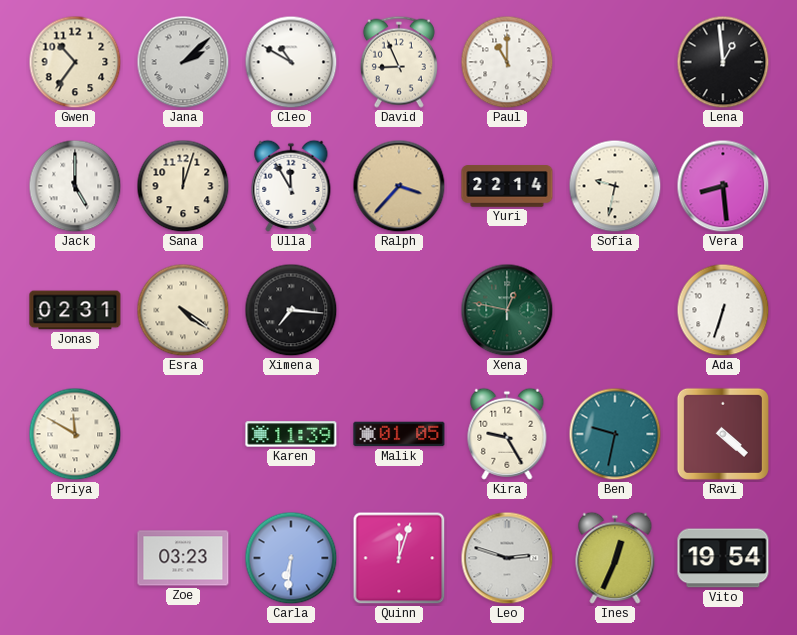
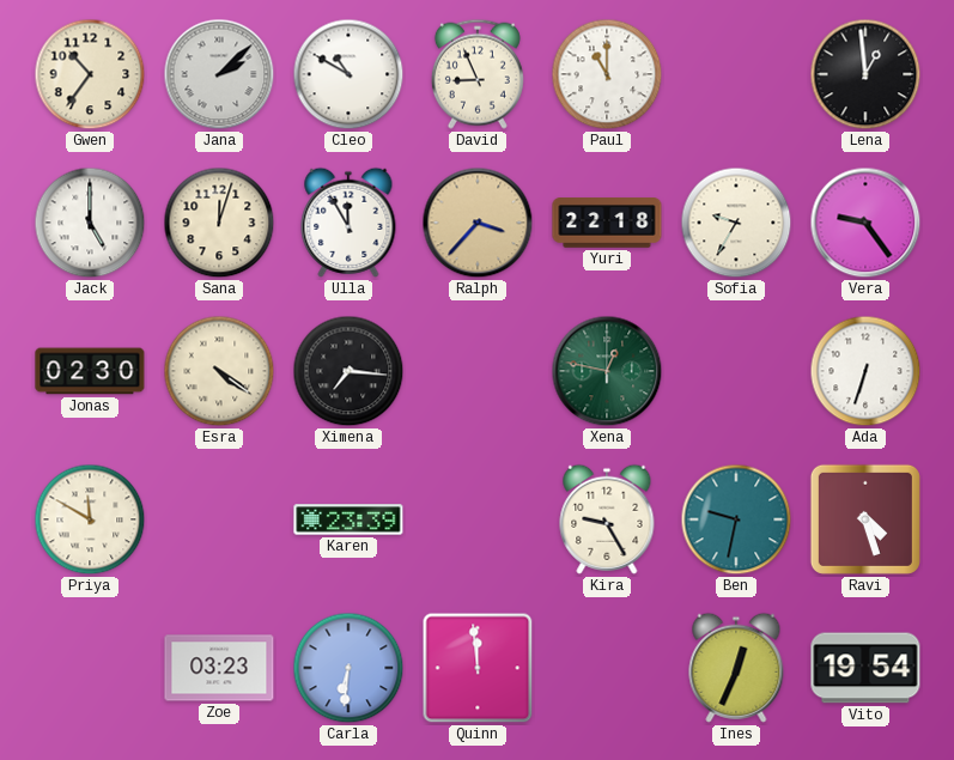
Yuri: 22:14 -> 22:18 (607, 223)
Sofia: 9:32 -> 9:35 (736, 223)
Vera: 8:29 -> 9:24 (865, 223)
Jonas: 02:31 -> 02:30 (90, 371)
Karen: 11:39 -> 23:39 (348, 519)
Malik: 01:05 -> none (399, 434)
Ravi: 4:22 -> 4:27 (865, 519)
Quinn: 12:03 -> 11:59 (478, 668)
Leo: 2:48 -> none (507, 558)
